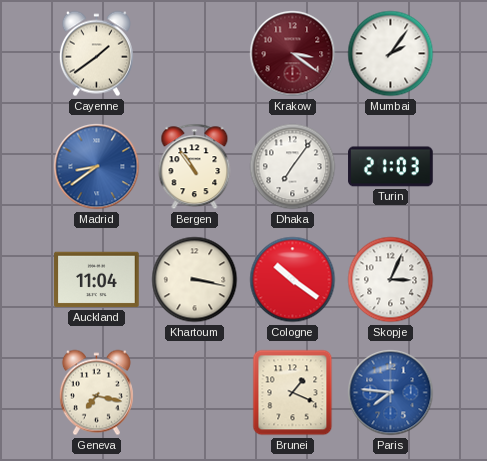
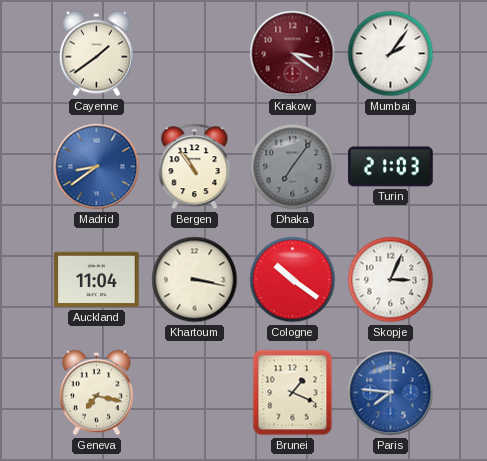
Dhaka dial: white -> grey (293, 167)
